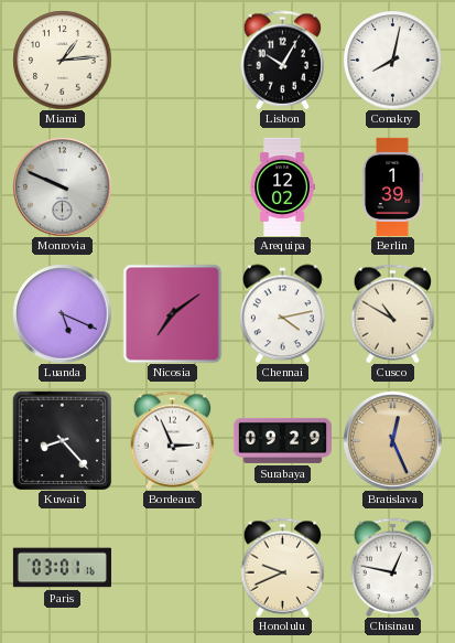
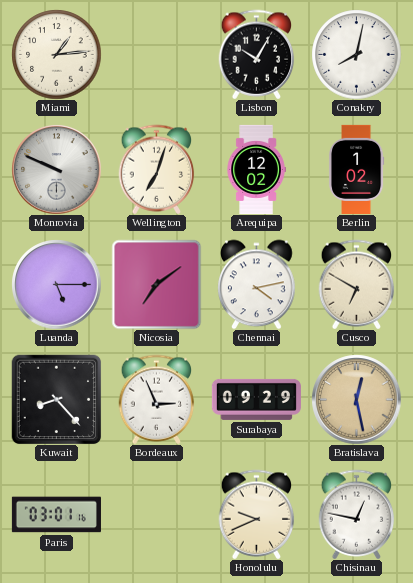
Wellington: none -> 7:03 (157, 169)
Berlin: 1:39 -> 1:02 (356, 169)
Luanda: 5:19 -> 5:15 (56, 284)
Cusco: 10:50 -> 6:50 (357, 284)
Bratislava: 12:26 -> 12:28 (356, 399)
